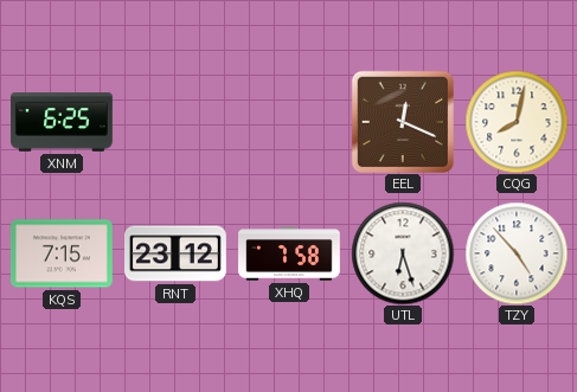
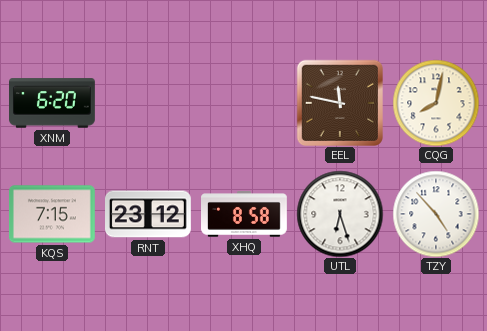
XNM: 6:25 -> 6:20 (53, 103)
EEL: 12:19 -> 11:47 (339, 102)
XHQ: 7:58 -> 8:58 (245, 214)
